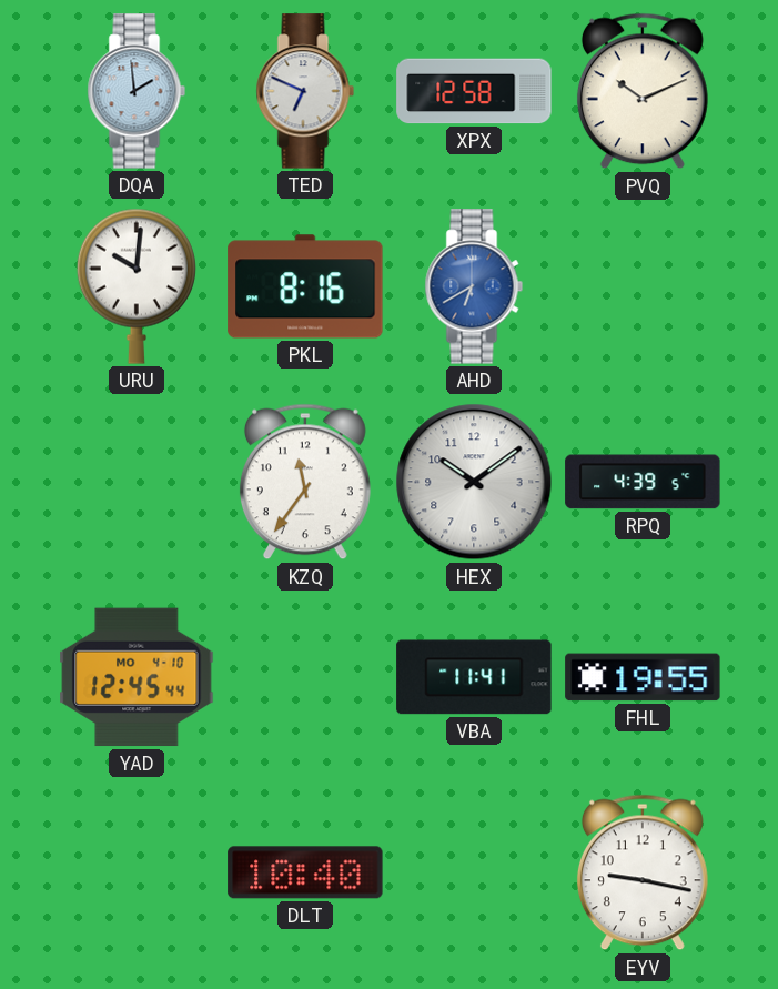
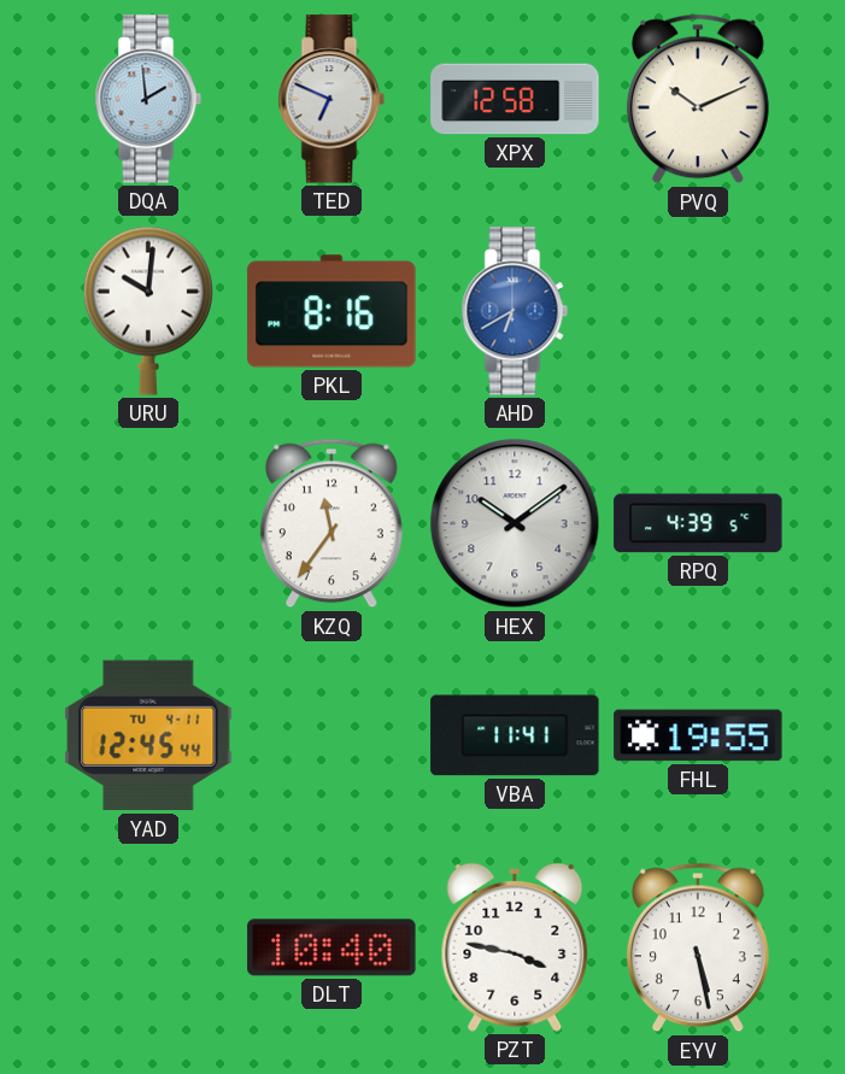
YAD date: MO 4-10 -> TU 4-11 (148, 735)
PZT: none -> 3:47 (515, 947)
EYV: 9:17 -> 5:28 (698, 947)
